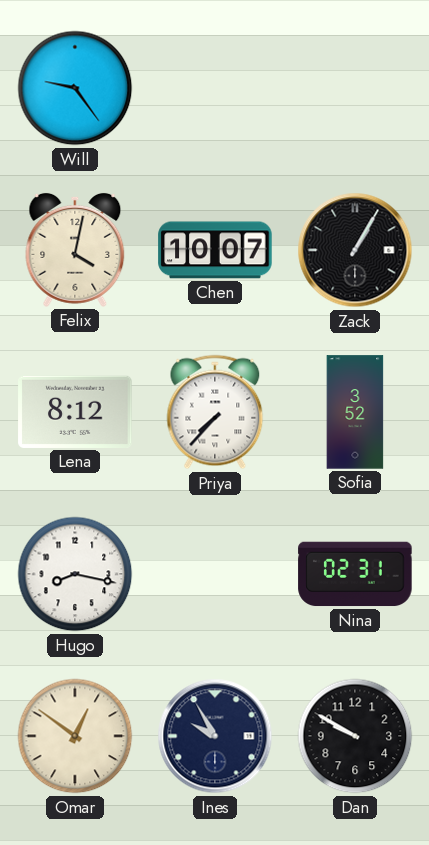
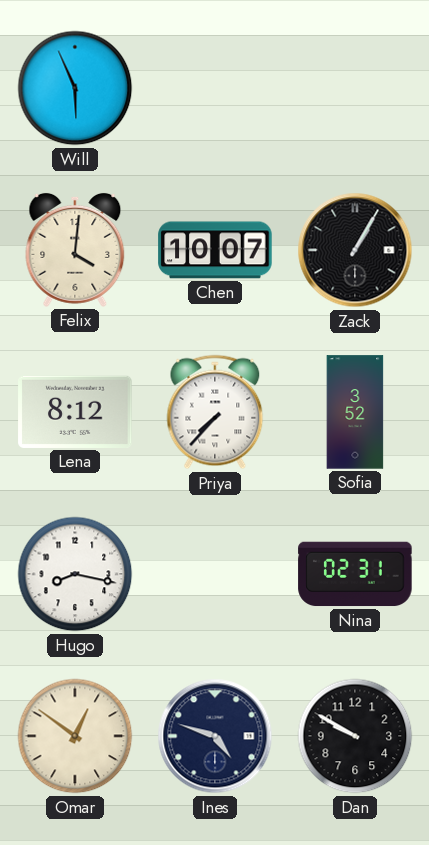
Will: 9:24 -> 5:56 (75, 88)
Felix: 4:02 -> 4:01 (75, 250)
Ines: 9:55 -> 4:48 (215, 736)
